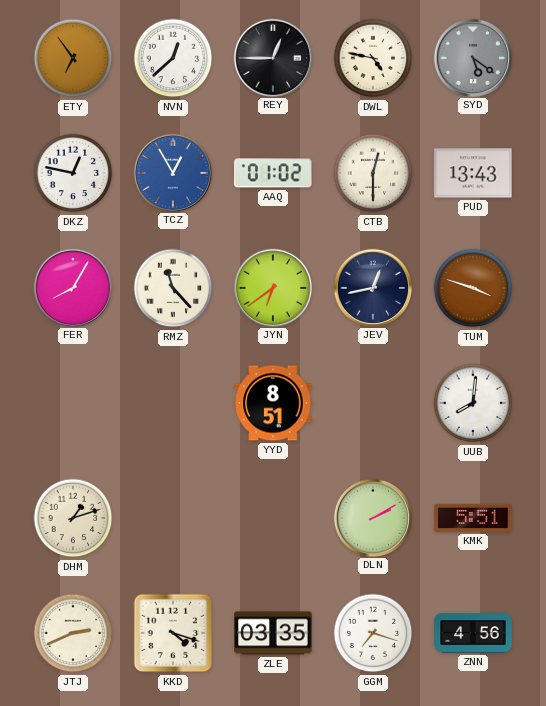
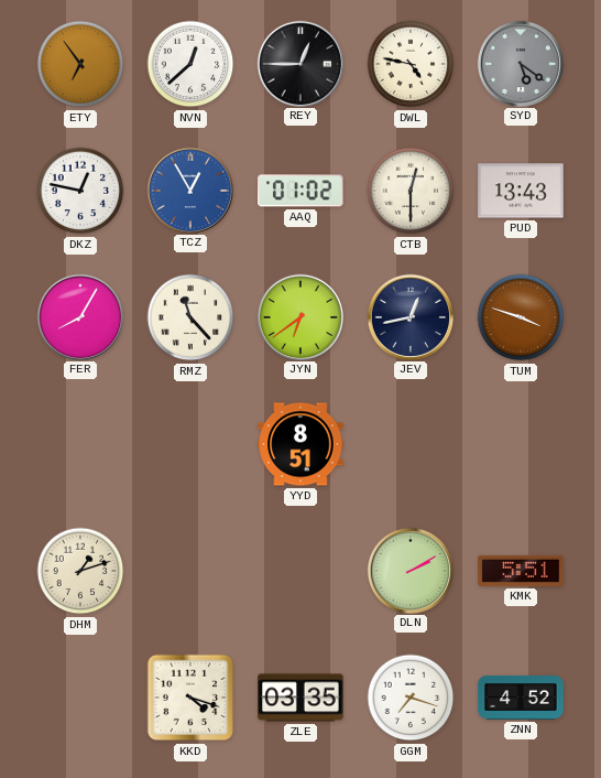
UUB: 8:01 -> none (473, 403)
JTJ: 2:41 -> none (73, 633)
ZNN: 4:56 -> 4:52 (521, 698)
